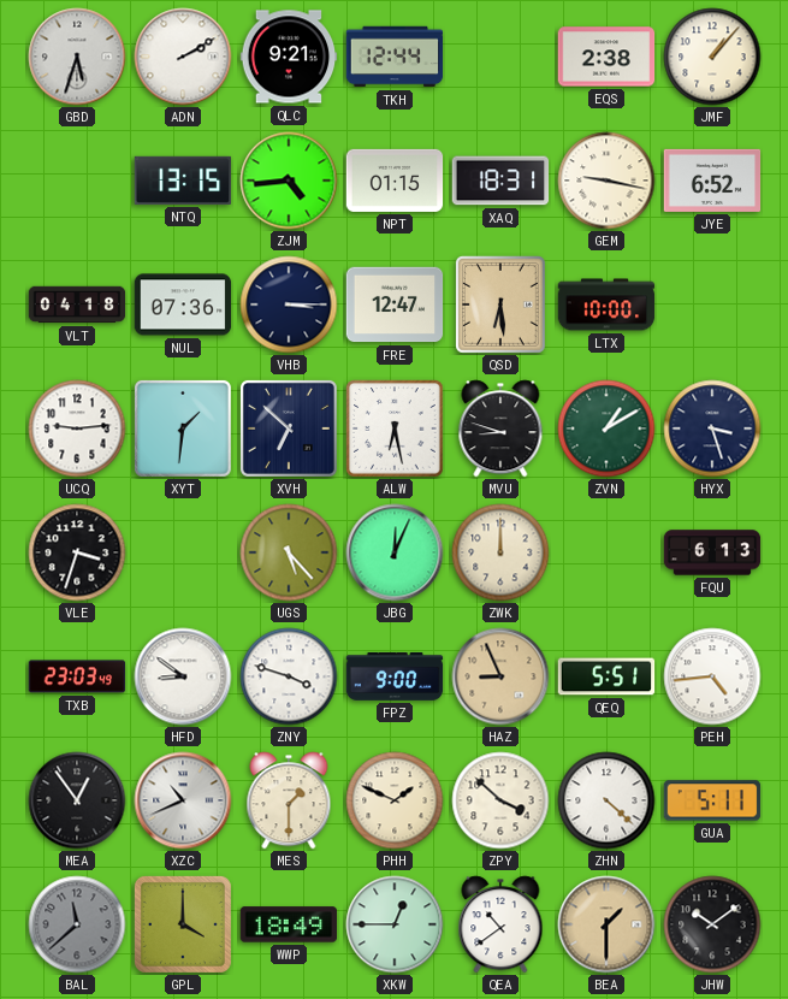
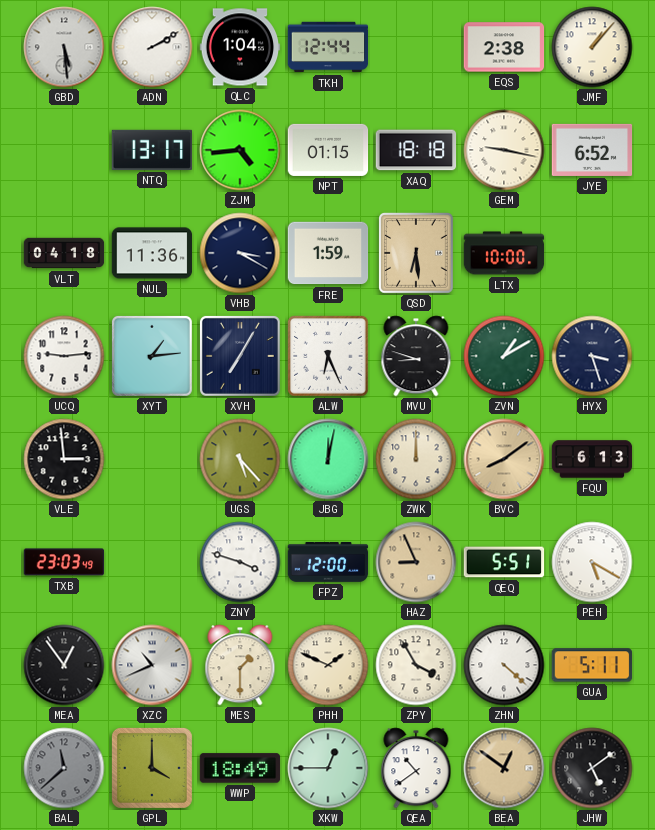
GBD: 5:33 -> 5:29 (64, 47)
QLC: 9:21 -> 1:04 (240, 47)
NTQ: 13:15 -> 13:17 (152, 150)
XAQ: 18:31 -> 18:18 (416, 150)
NUL: 07:36 -> 11:36 (152, 253)
VHB: 3:15 -> 3:20 (240, 253)
FRE: 12:47 -> 1:59 (328, 253)
XYT: 1:31 -> 1:14 (152, 356)
XVH: 6:52 -> 7:05 (240, 356)
ALW: 6:28 -> 6:26 (328, 356)
VLE: 3:33 -> 2:59 (64, 459)
JBG: 12:04 -> 12:02 (328, 459)
BVC: none -> 8:09 (504, 459)
HFD: 8:51 -> none (183, 676)
FPZ: 9:00 -> 12:00 (328, 563)
PEH: 4:44 -> 5:20 (592, 562)
ZPY: 3:52 -> 3:55 (416, 665)
BEA: 1:30 -> 12:51 (504, 768)
JHW: 10:09 -> 5:09 (592, 768)
